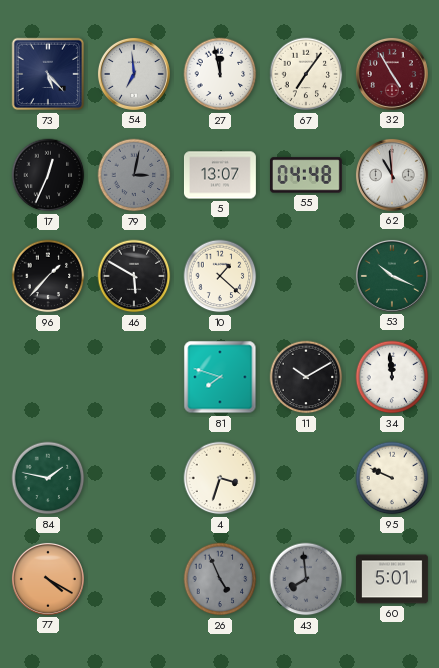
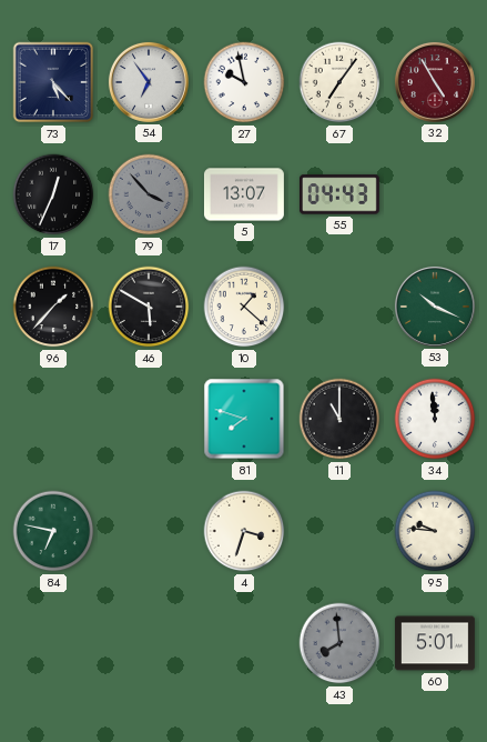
54: 6:59 -> 6:54 (149, 82)
27: 11:58 -> 9:58 (244, 82)
79: 3:02 -> 3:53 (149, 194)
55: 04:48 -> 04:43 (339, 194)
62: 10:59 -> none (392, 175)
11: 10:10 -> 11:00 (339, 419)
84: 1:47 -> 6:47 (53, 531)
95: 9:49 -> 9:46 (435, 531)
77: 4:20 -> none (48, 579)
26: 4:56 -> none (220, 579)
